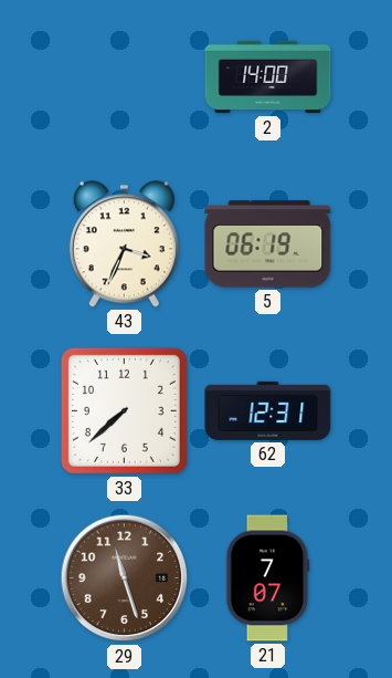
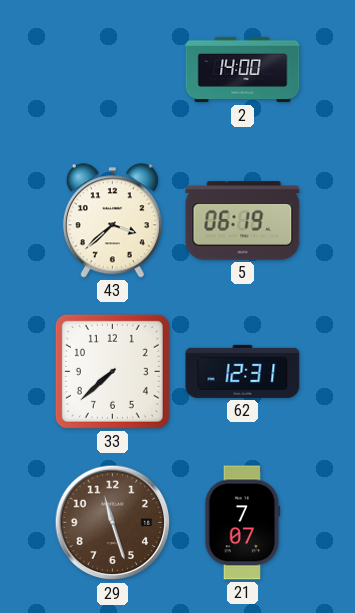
43: 3:34 -> 3:38 (112, 221)
